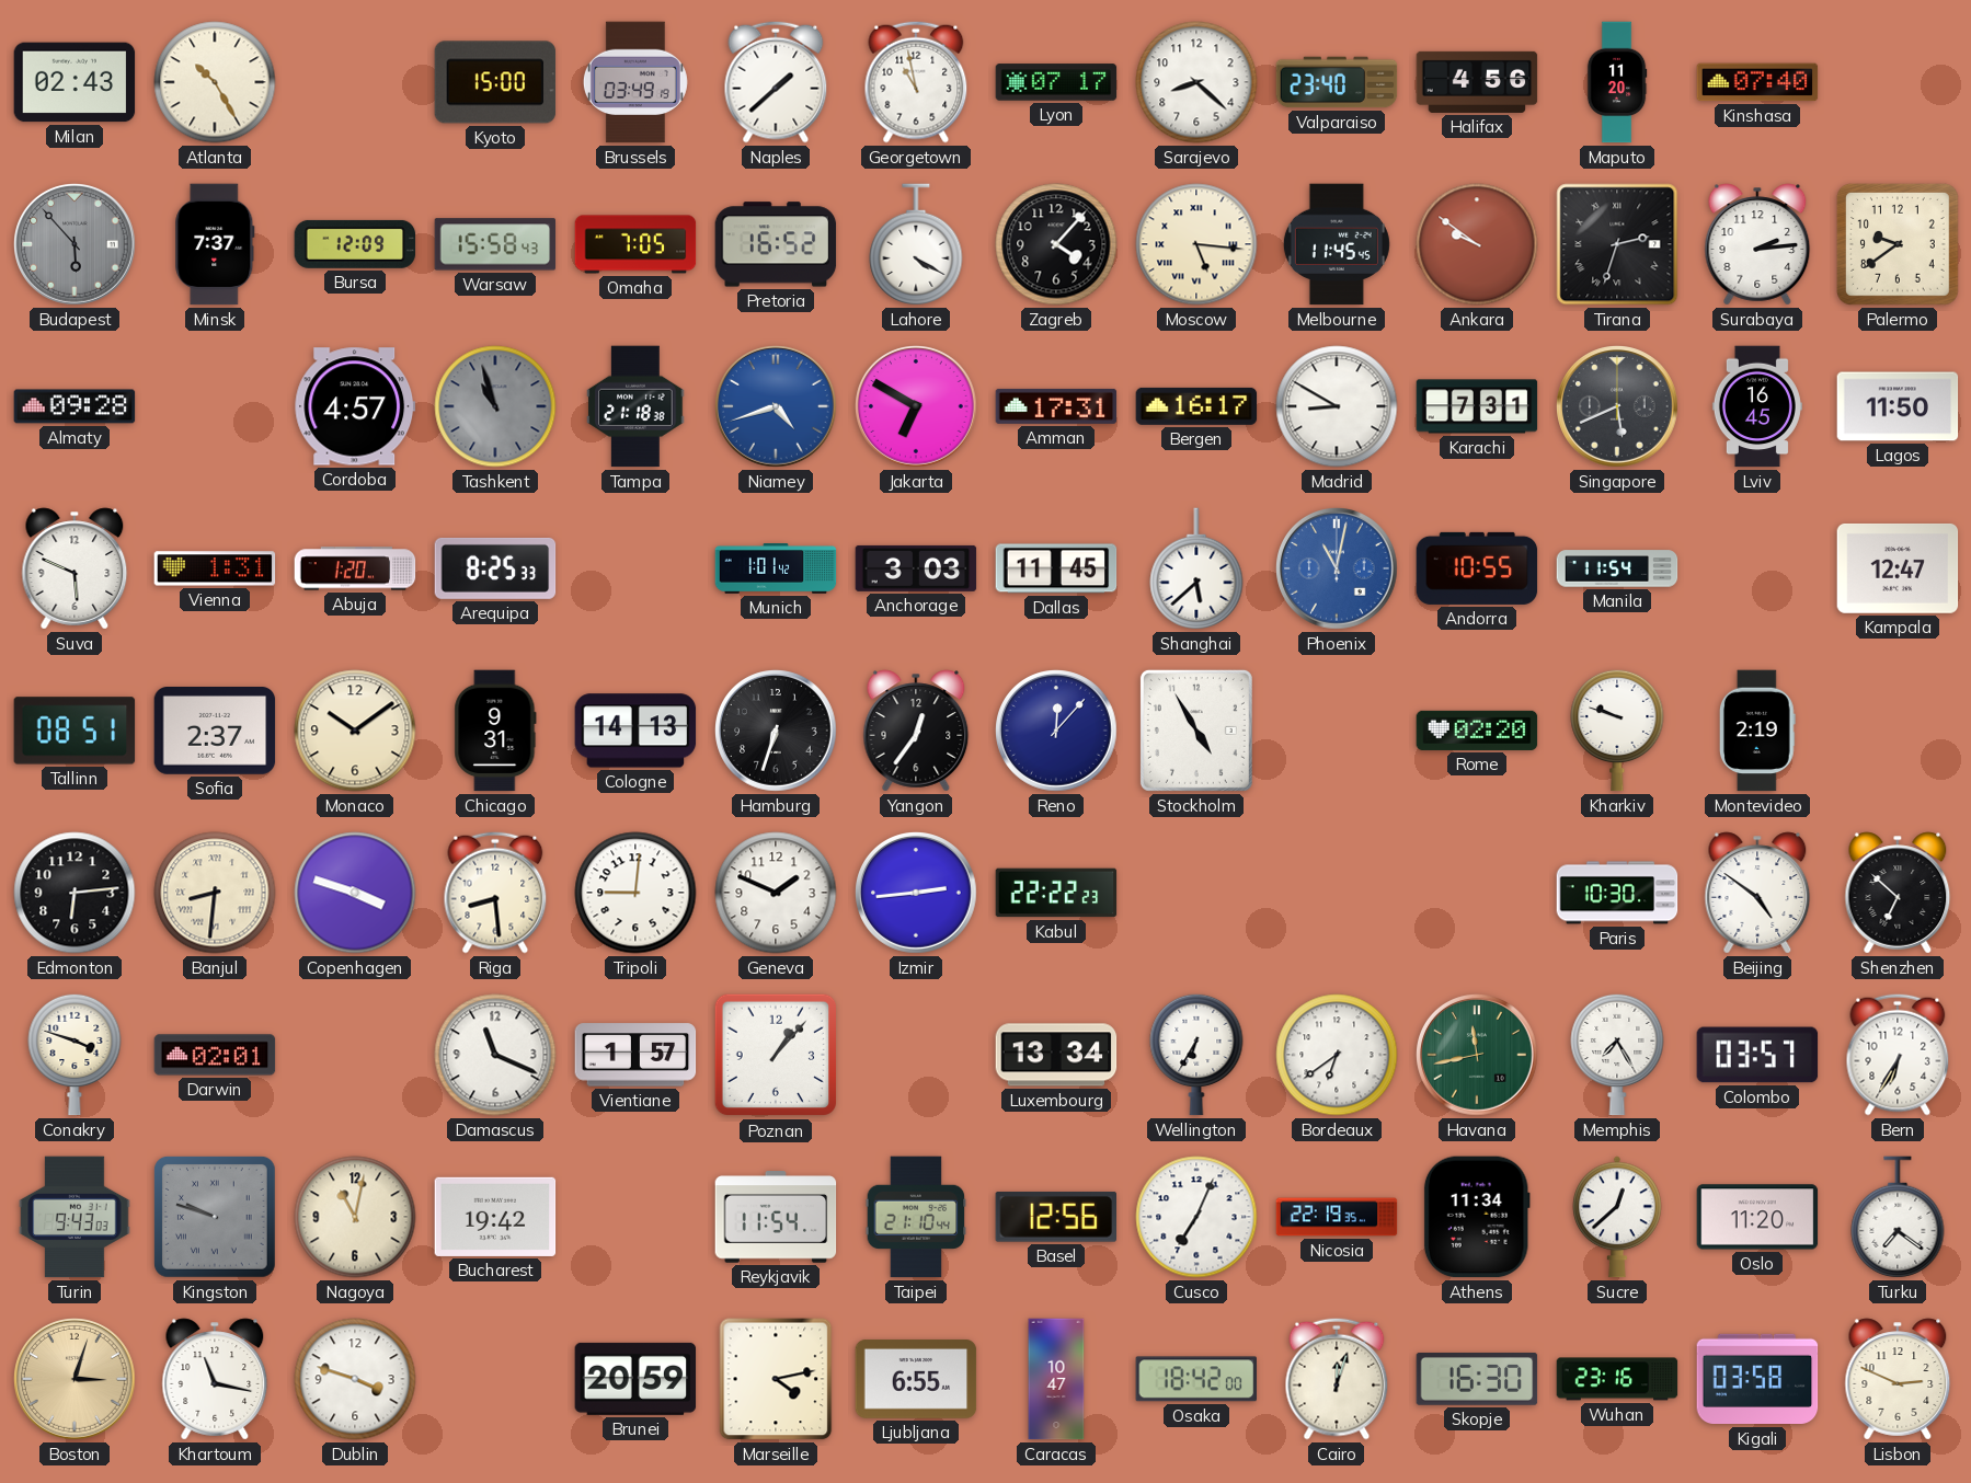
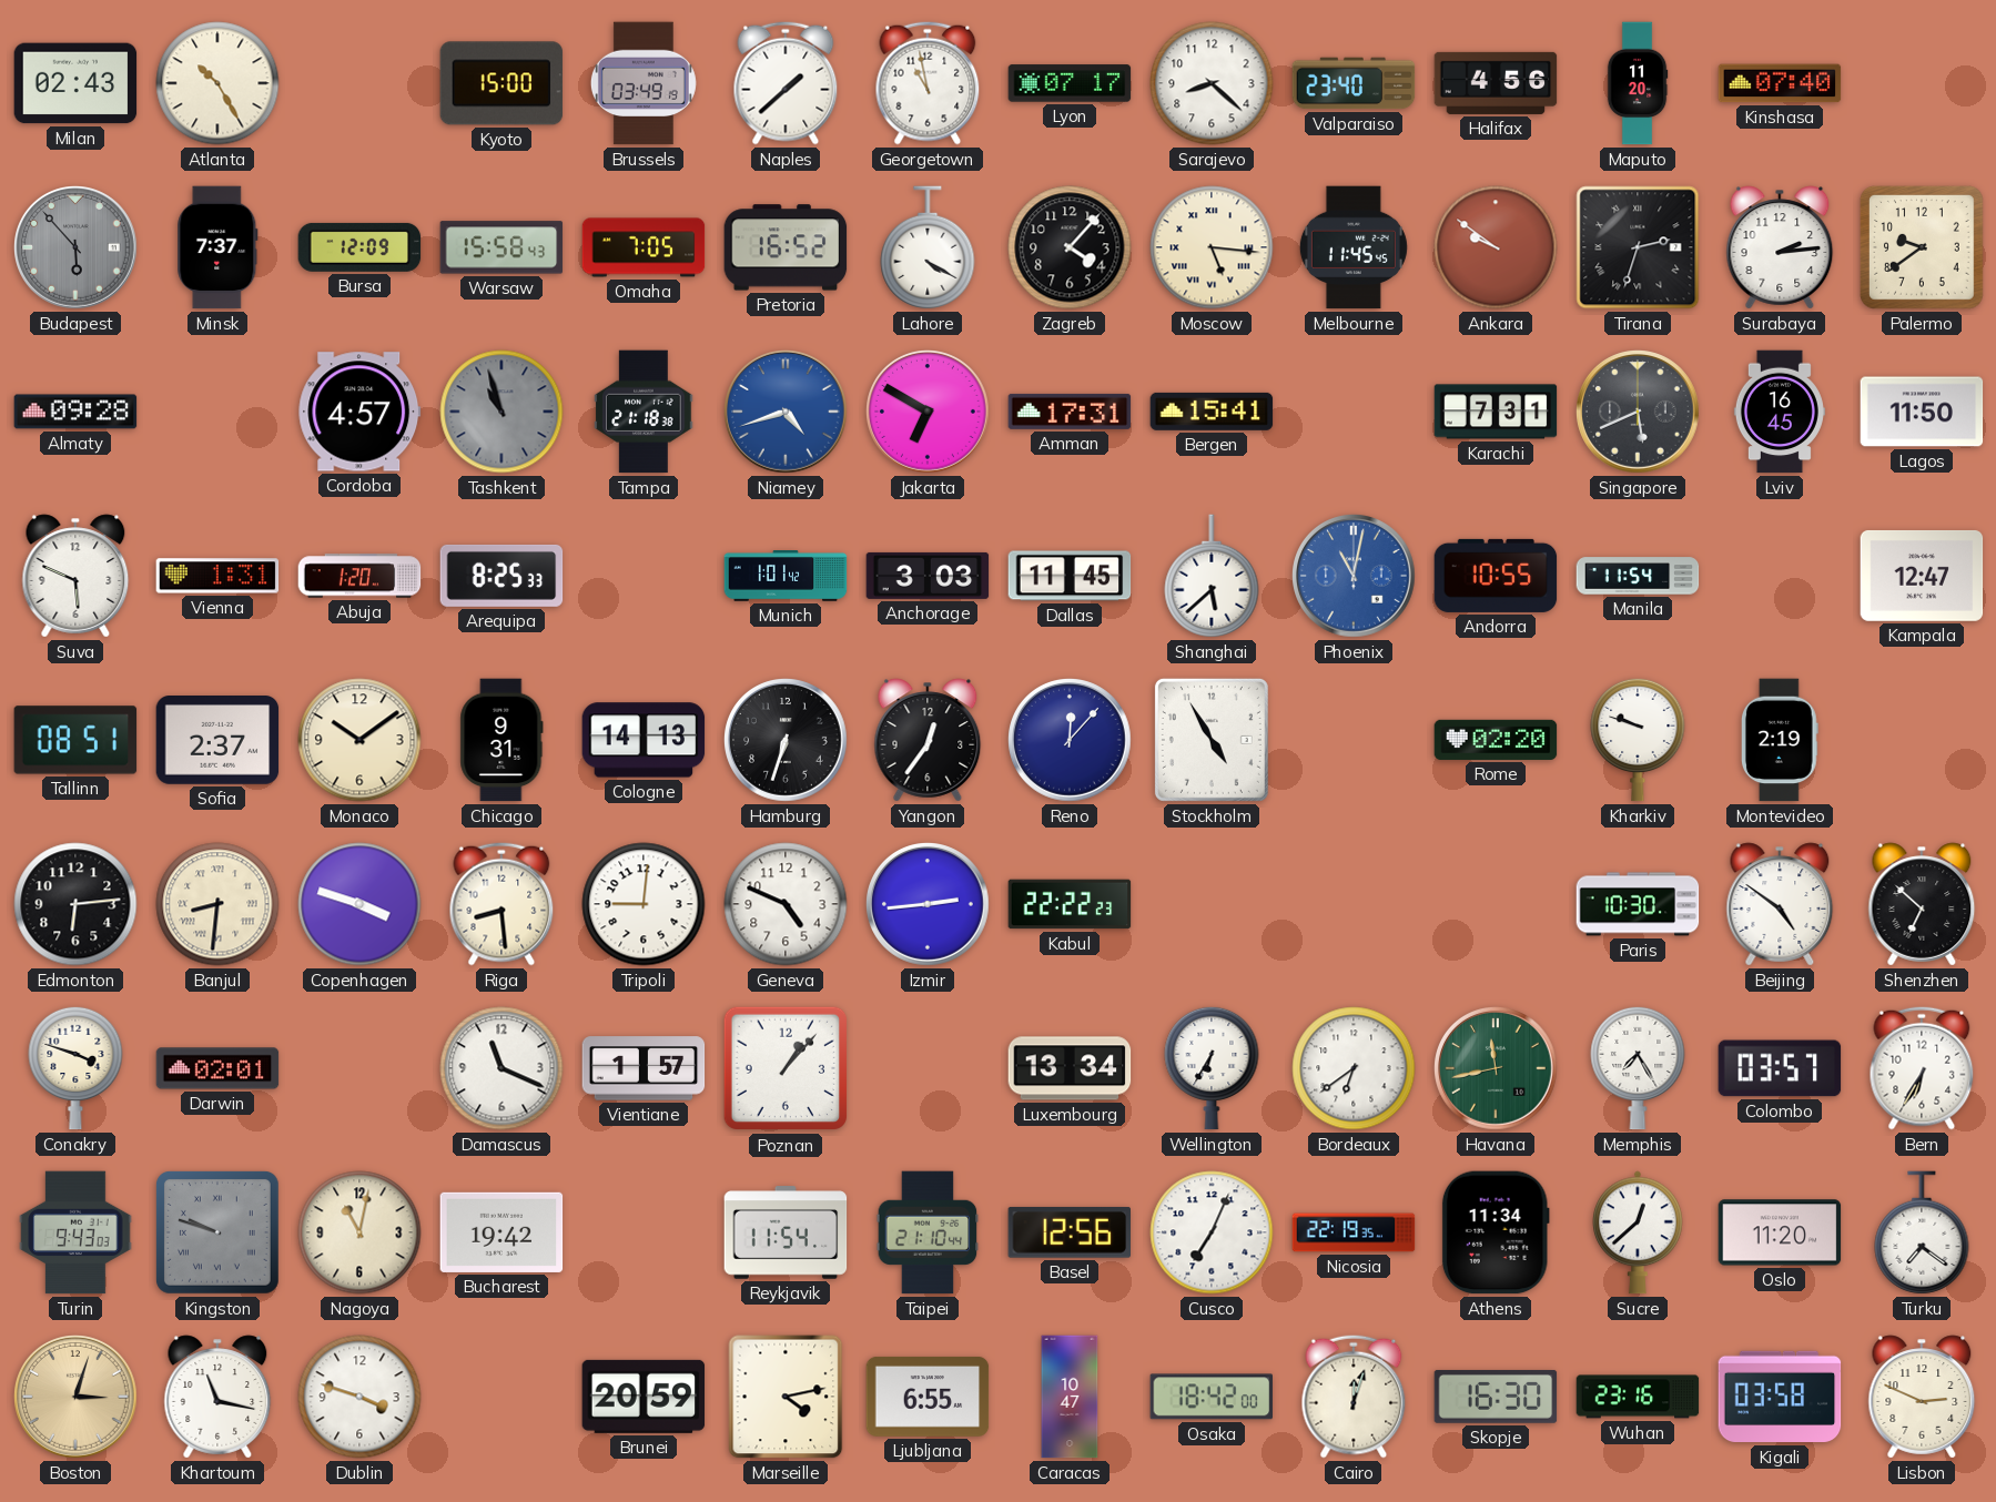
Bergen: 16:17 -> 15:41 (1212, 412)
Madrid: 8:50 -> none (1337, 406)
Geneva: 1:49 -> 4:49 (786, 904)
